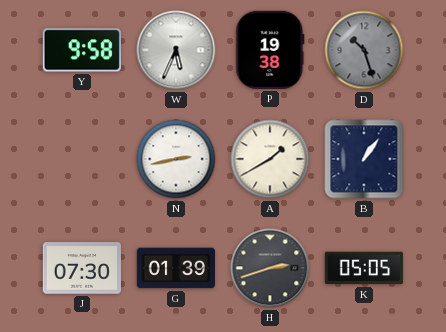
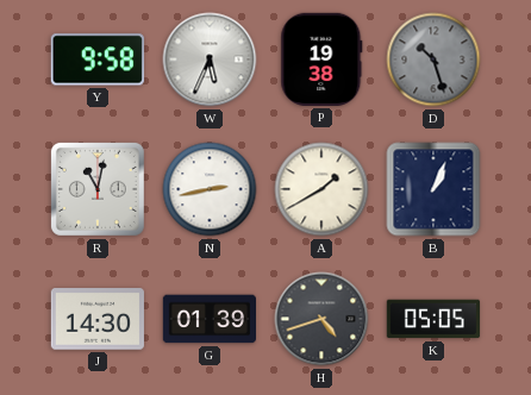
R: none -> 11:02 (98, 189)
B: 1:06 -> 1:04 (433, 189)
J: 07:30 -> 14:30 (96, 319)
H: 2:42 -> 4:42 (321, 319)
